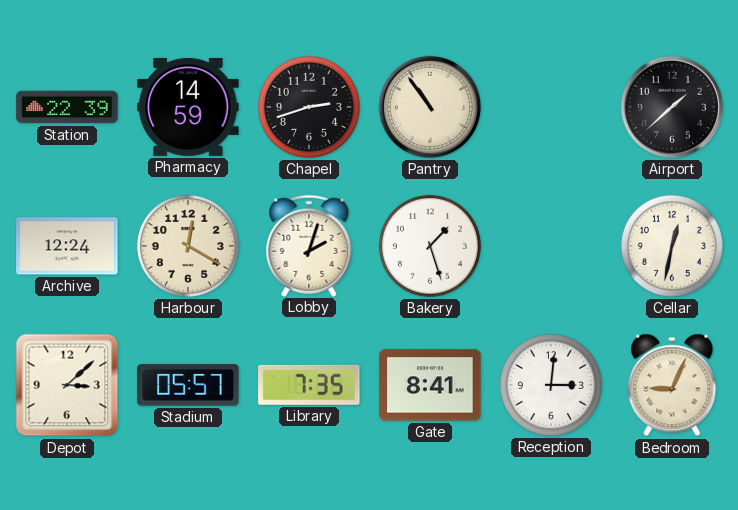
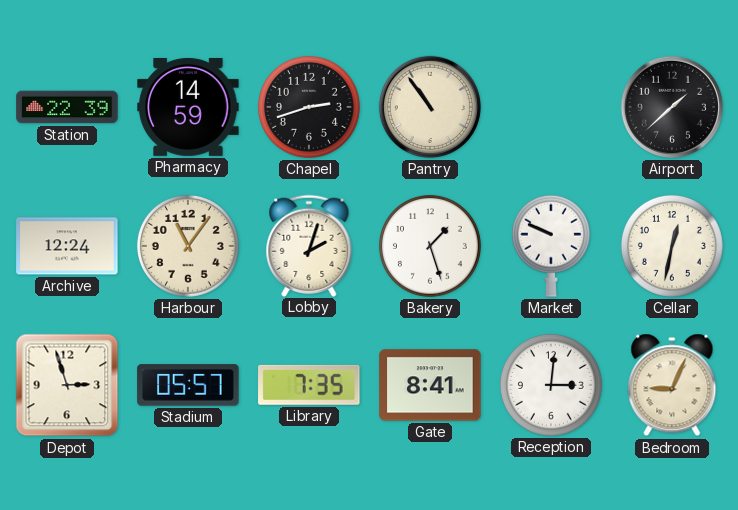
Harbour: 12:20 -> 11:06 (188, 246)
Market: none -> 9:49 (551, 246)
Depot: 3:08 -> 2:57 (67, 385)
